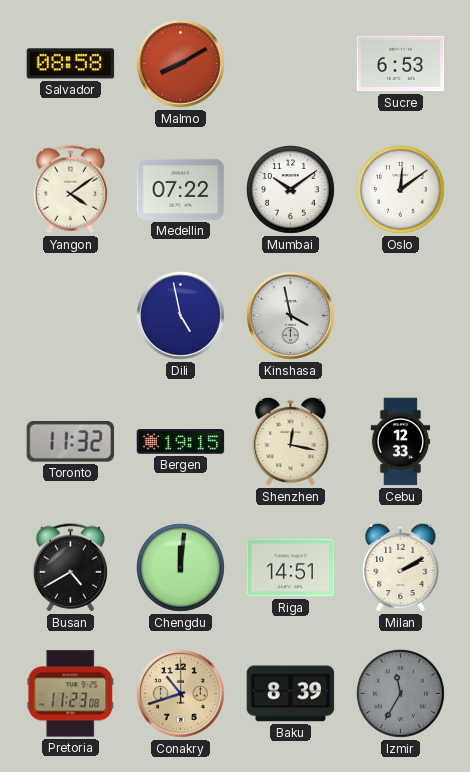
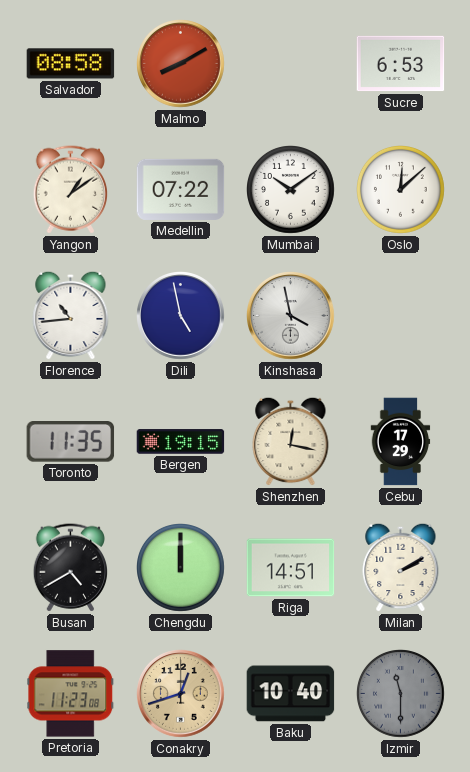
Yangon: 4:09 -> 1:09 (70, 190)
Oslo: 12:09 -> 12:08 (401, 190)
Florence: none -> 10:44 (71, 315)
Toronto: 11:32 -> 11:35 (71, 442)
Cebu: 12:33 -> 17:29 (401, 442)
Chengdu: 12:01 -> 12:00 (181, 568)
Conakry: 10:42 -> 12:42 (181, 694)
Baku: 8:39 -> 10:40 (291, 694)
Izmir: 11:35 -> 11:30 (401, 694)
